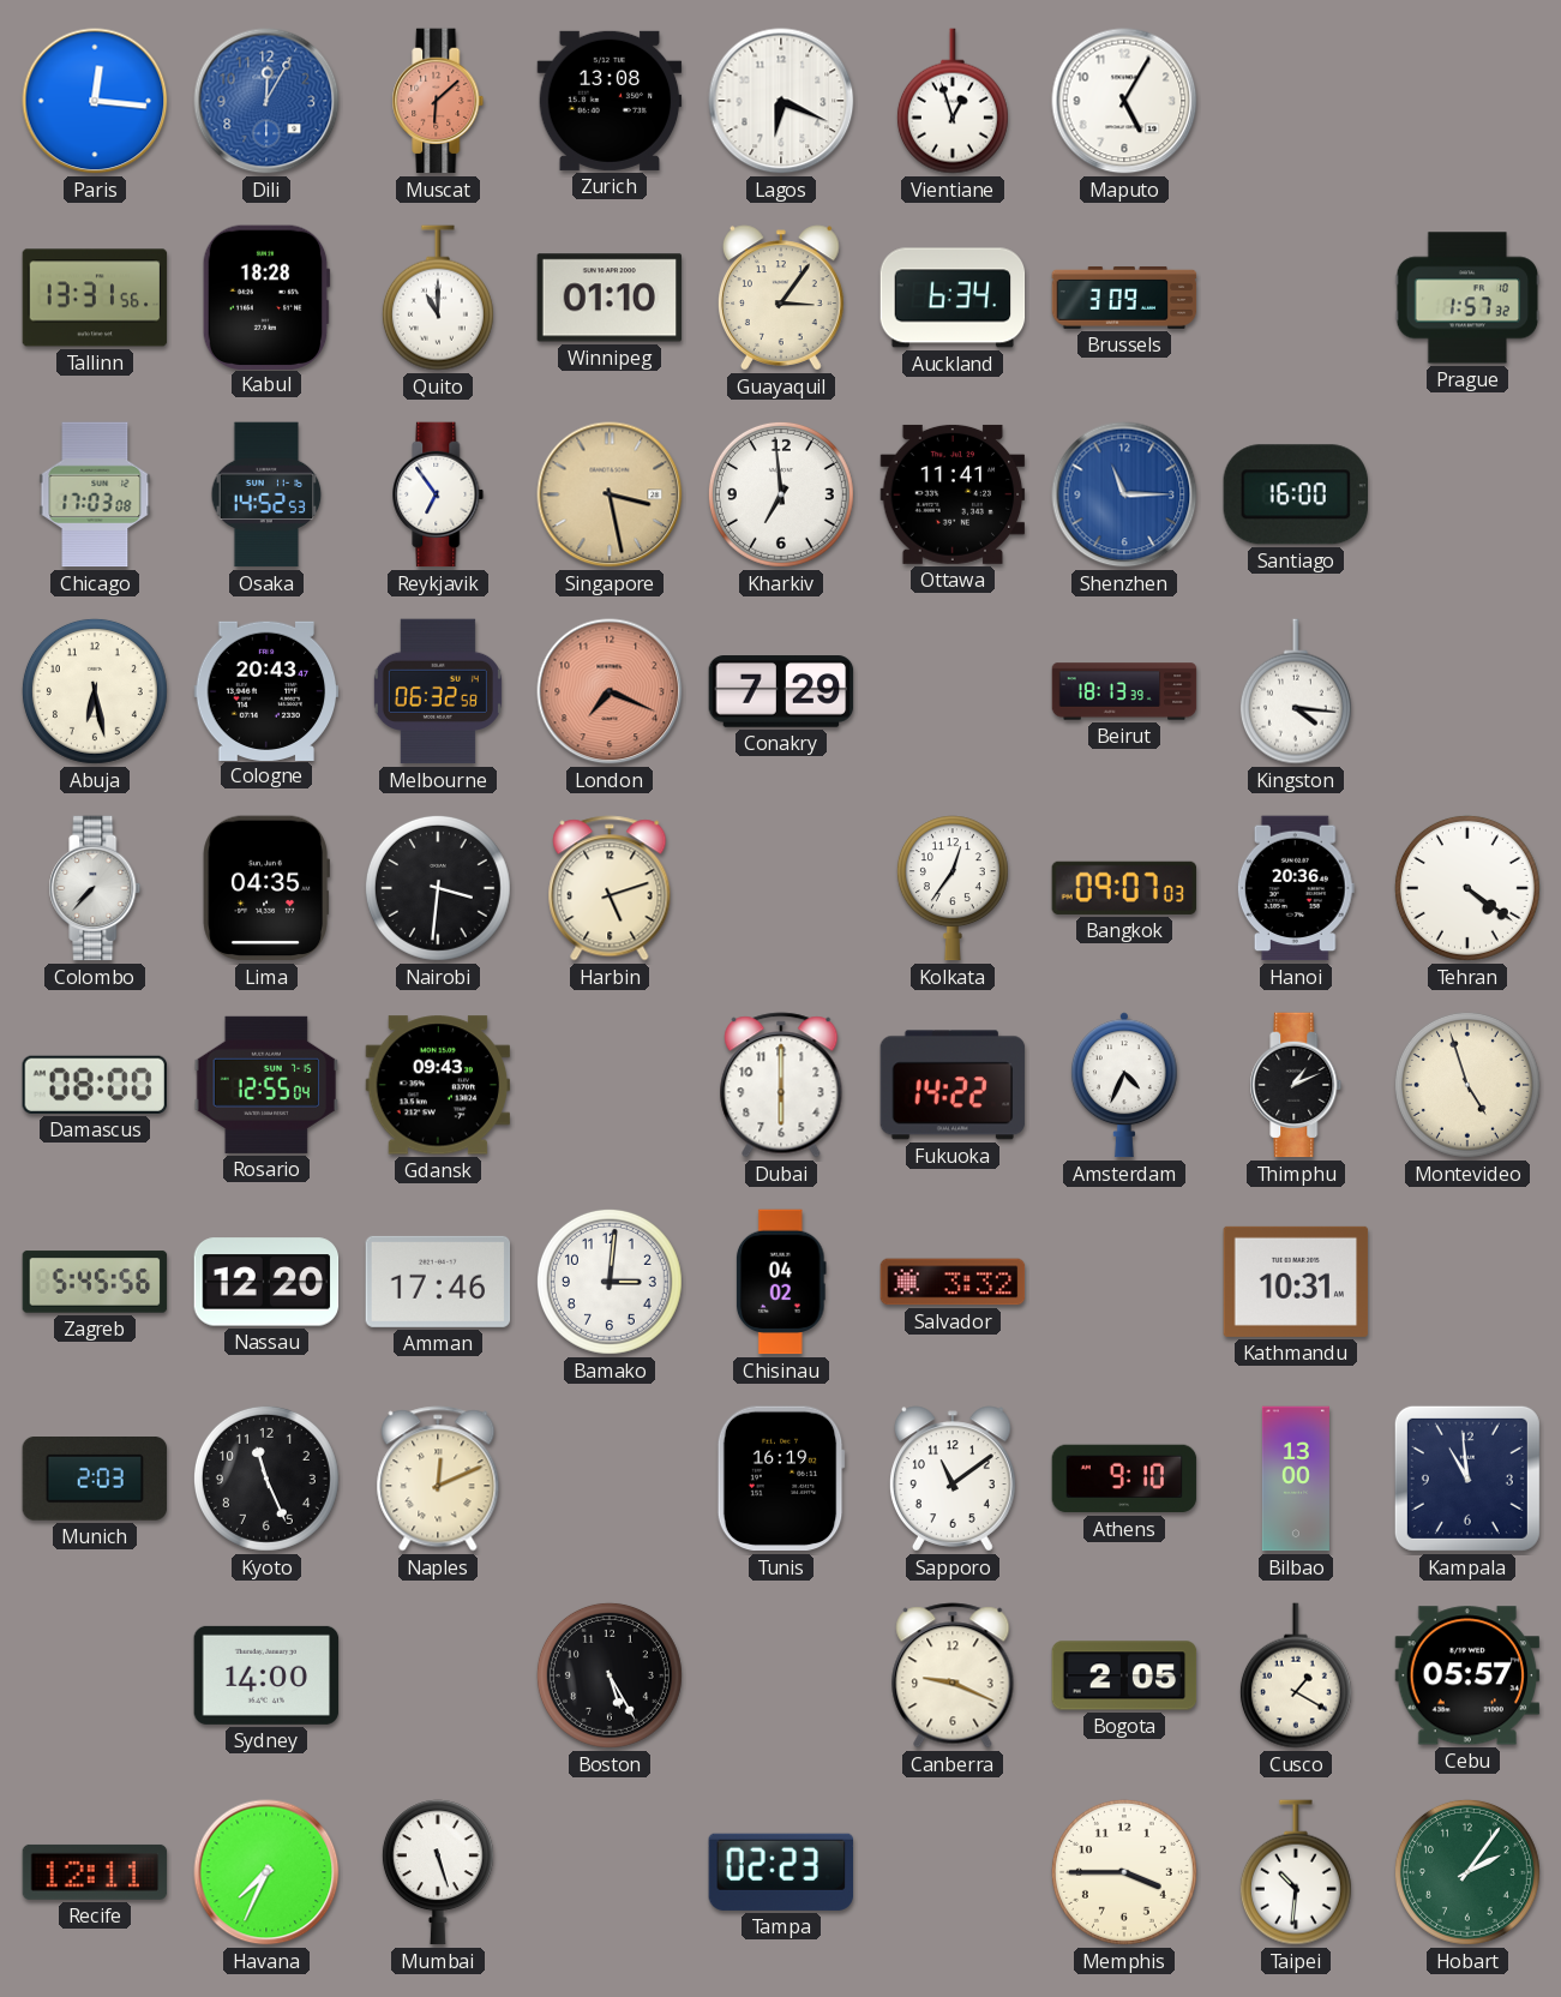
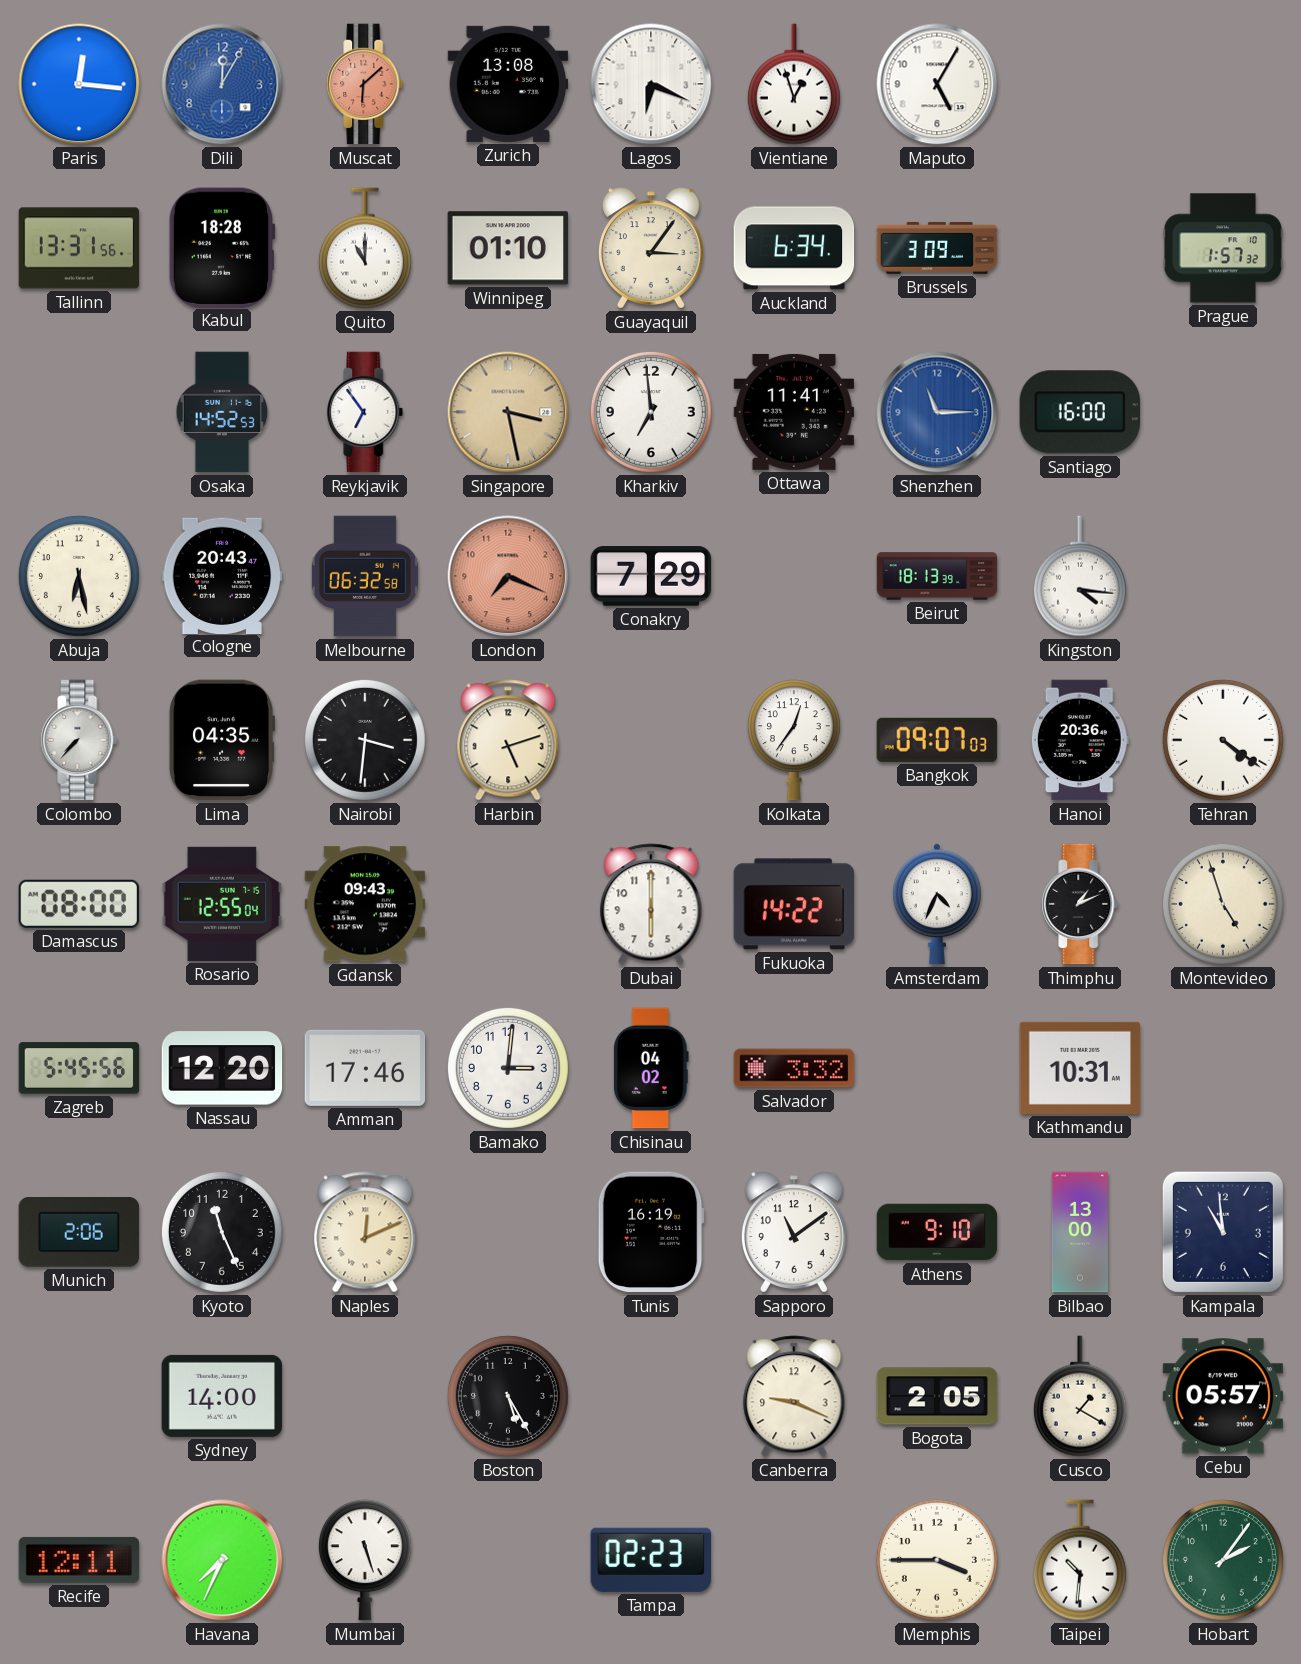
Chicago: 17:03 -> none (95, 494)
Munich: 2:03 -> 2:06 (79, 1233)
